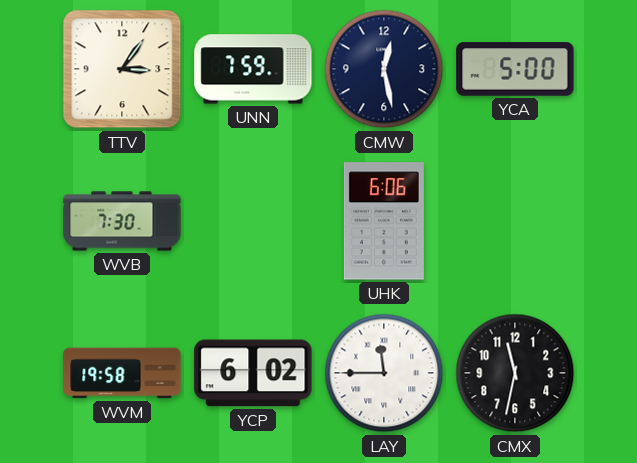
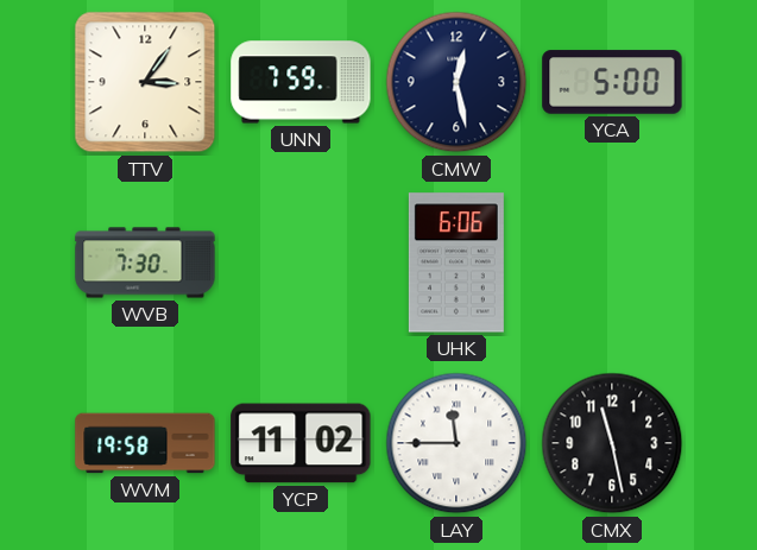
YCP: 6:02 -> 11:02 (301, 443)
CMX: 11:32 -> 11:28 (612, 443)
